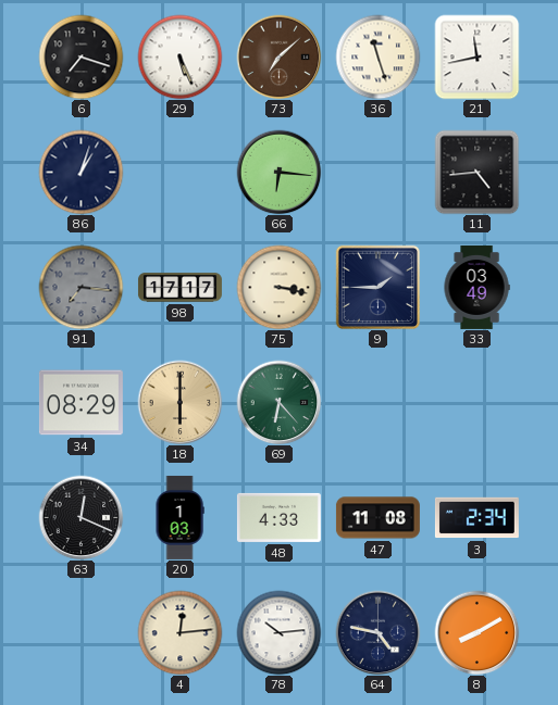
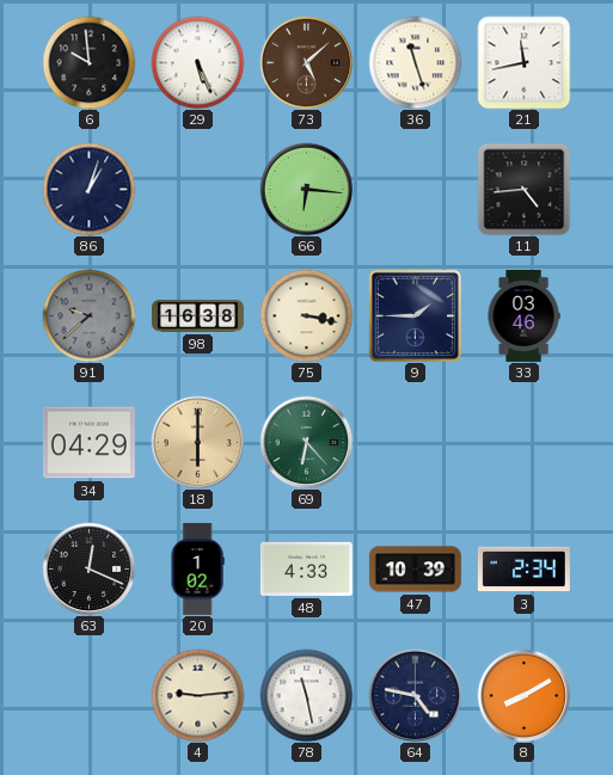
6: 7:18 -> 9:59 (88, 62)
73: 7:08 -> 5:08 (306, 62)
91: 7:16 -> 9:38 (88, 315)
98: 17:17 -> 16:38 (197, 316)
33: 03:49 -> 03:46 (523, 315)
34: 08:29 -> 04:29 (88, 443)
20: 1:03 -> 1:02 (197, 568)
47: 11:08 -> 10:39 (415, 570)
4: 12:14 -> 9:14 (197, 695)
78: 10:14 -> 11:28 (306, 695)
